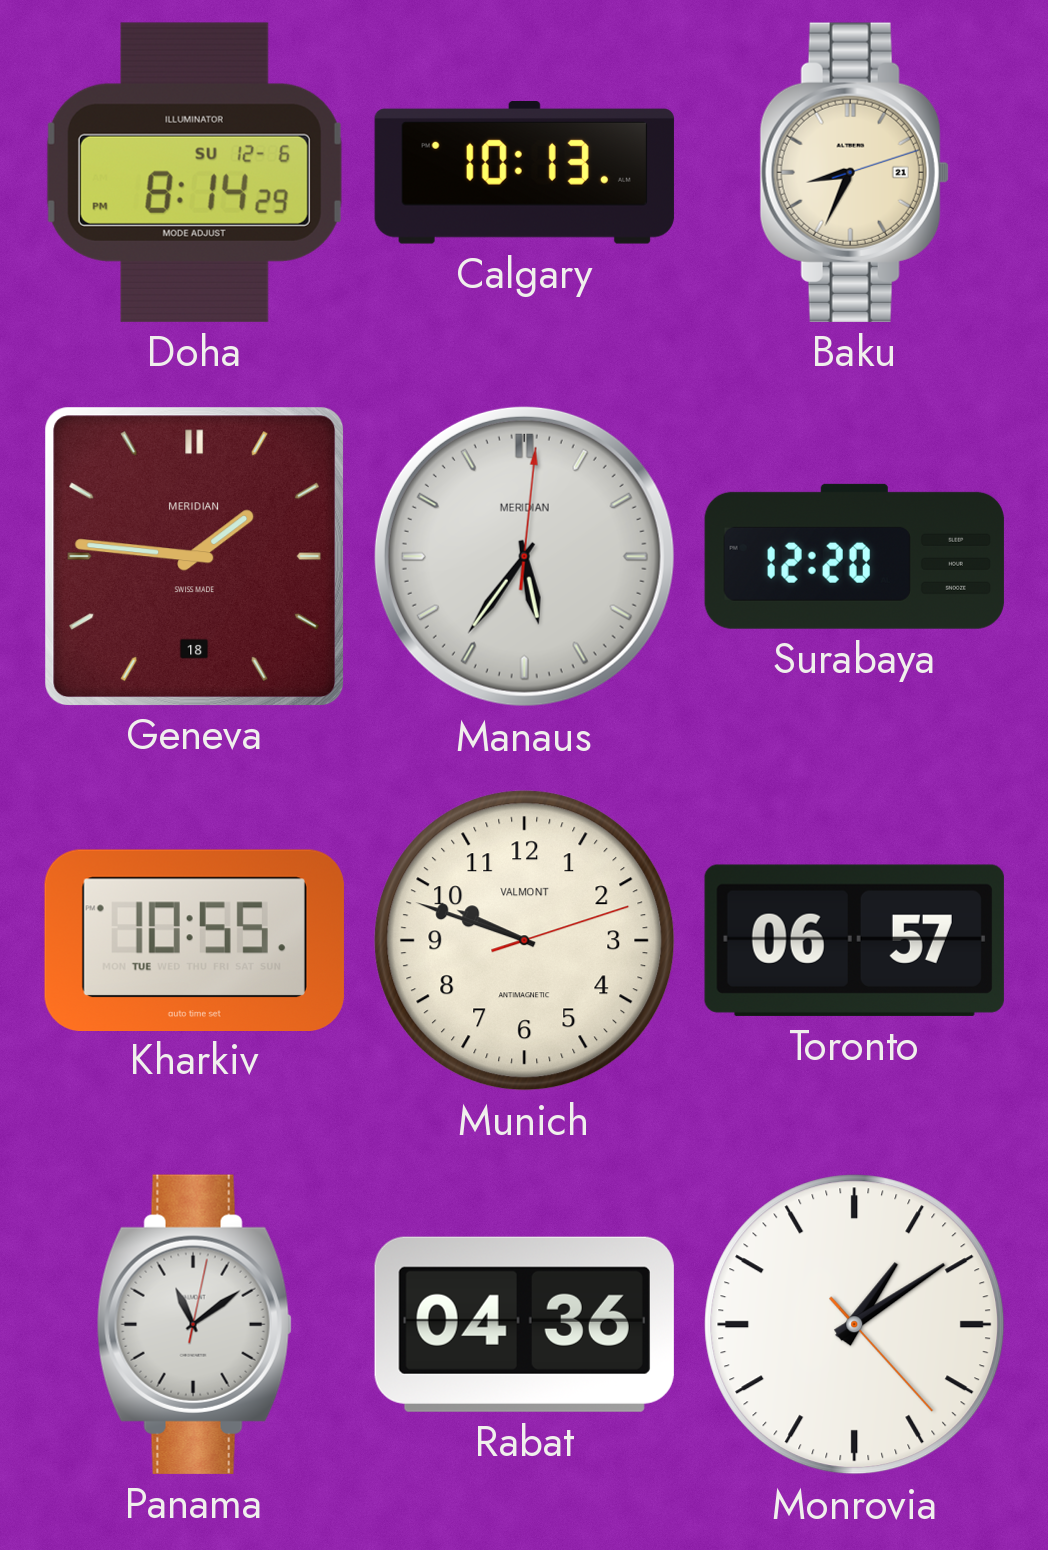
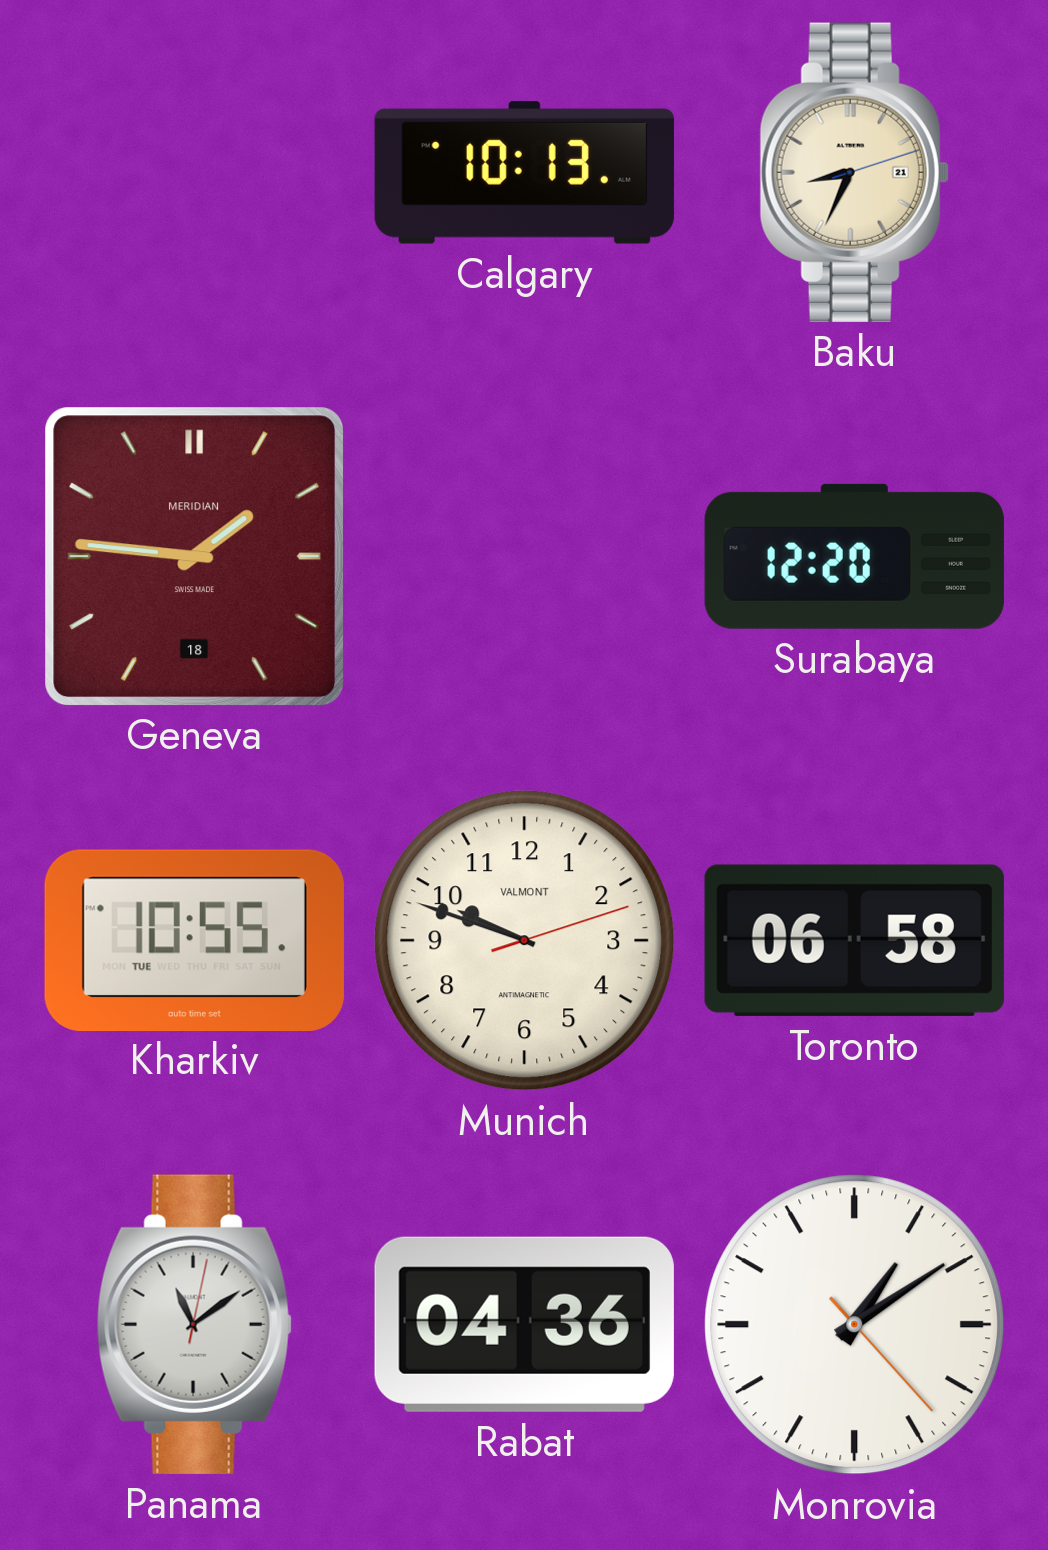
Doha: 8:14 -> none (194, 172)
Manaus: 5:36 -> none (524, 556)
Toronto: 06:57 -> 06:58 (854, 940)
